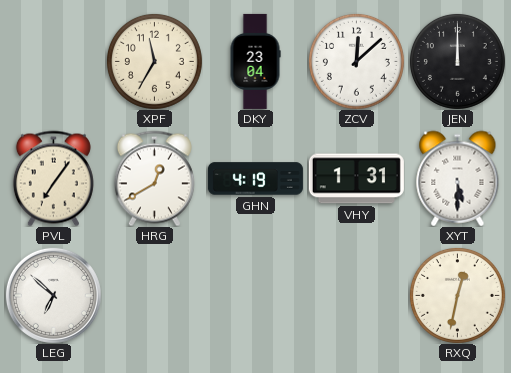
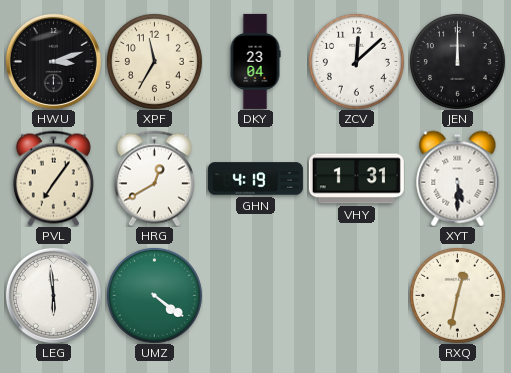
HWU: none -> 3:12 (53, 61)
LEG: 6:52 -> 5:59 (53, 295)
UMZ: none -> 4:21 (154, 295)
